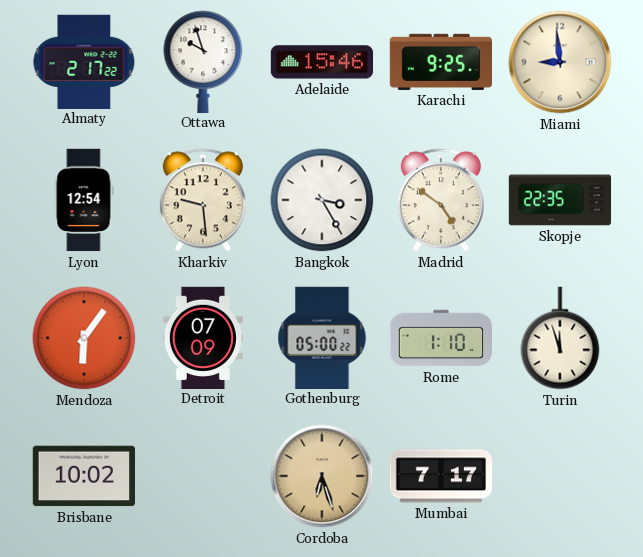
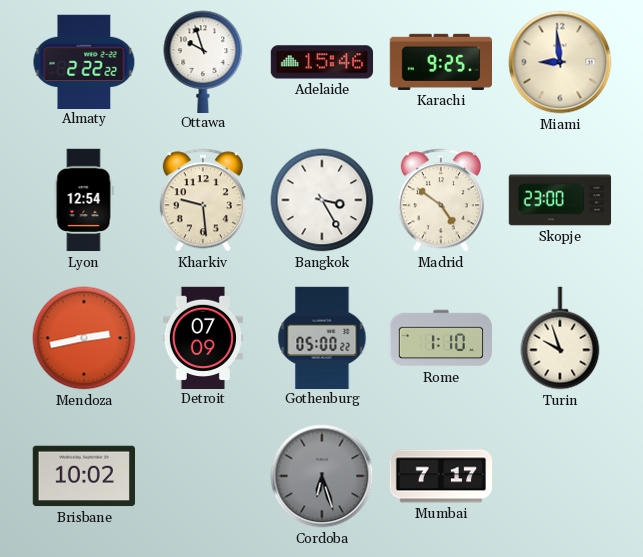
Almaty: 2:17 -> 2:22 (84, 61)
Skopje: 22:35 -> 23:00 (560, 200)
Mendoza: 6:06 -> 2:43 (84, 338)
Turin: 11:57 -> 9:57 (560, 338)
Cordoba dial: champagne -> grey (322, 476)
